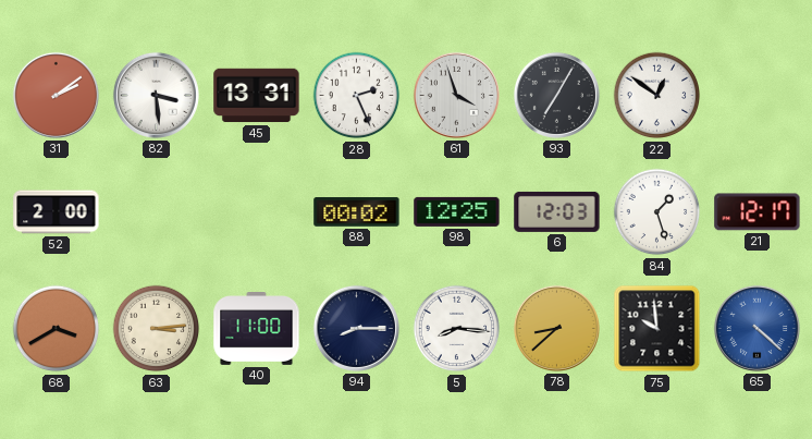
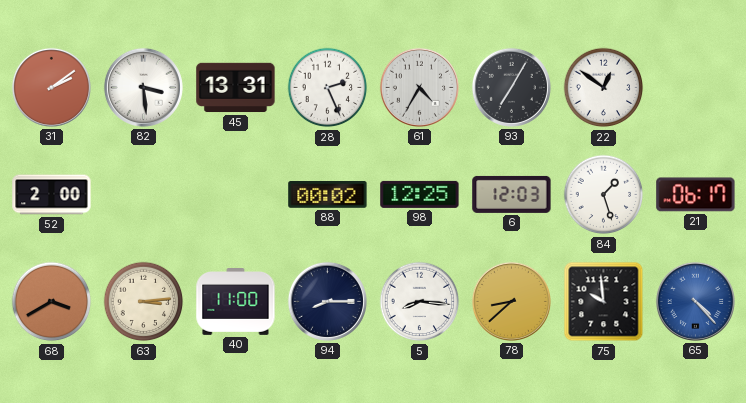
61: 3:57 -> 4:35 (419, 87)
21: 12:17 -> 06:17 (696, 195)
65: 4:22 -> 4:23 (695, 301)
